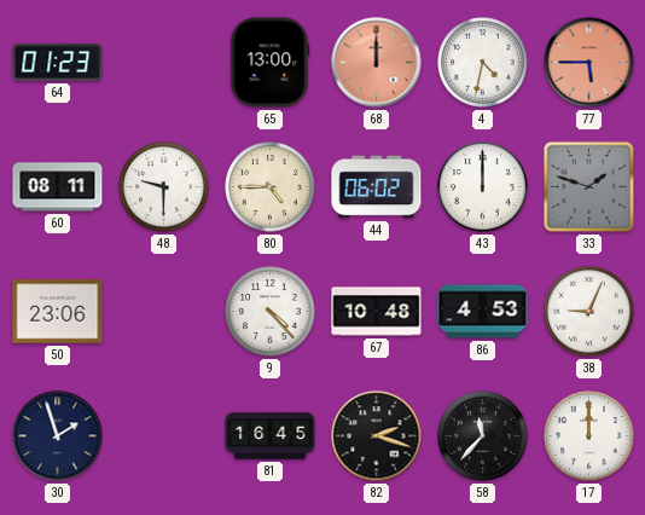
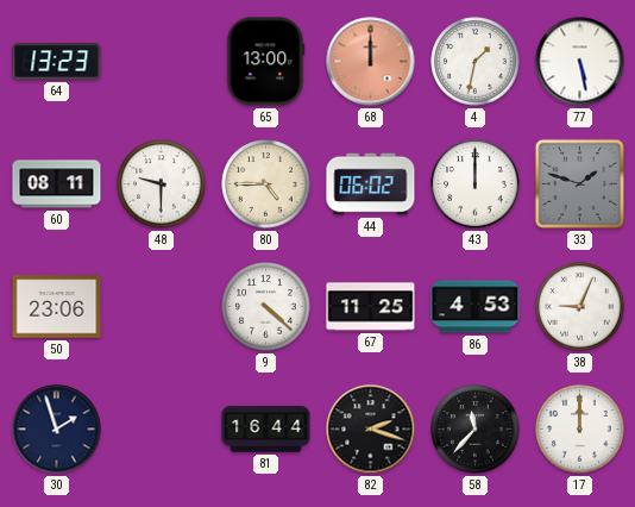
64: 01:23 -> 13:23 (57, 62)
4: 4:32 -> 1:32 (476, 62)
77: 5:45 -> 5:28 (580, 62)
77 dial: salmon -> white (580, 62)
9: 4:23 -> 4:22 (266, 307)
67: 10:48 -> 11:25 (371, 307)
81: 16:45 -> 16:44 (266, 430)
